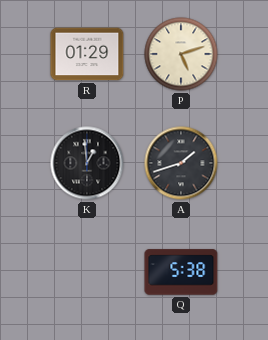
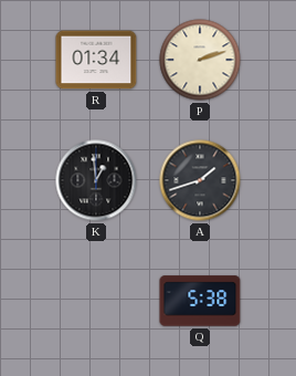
R: 01:29 -> 01:34 (96, 60)
P: 5:12 -> 2:12 (200, 60)
